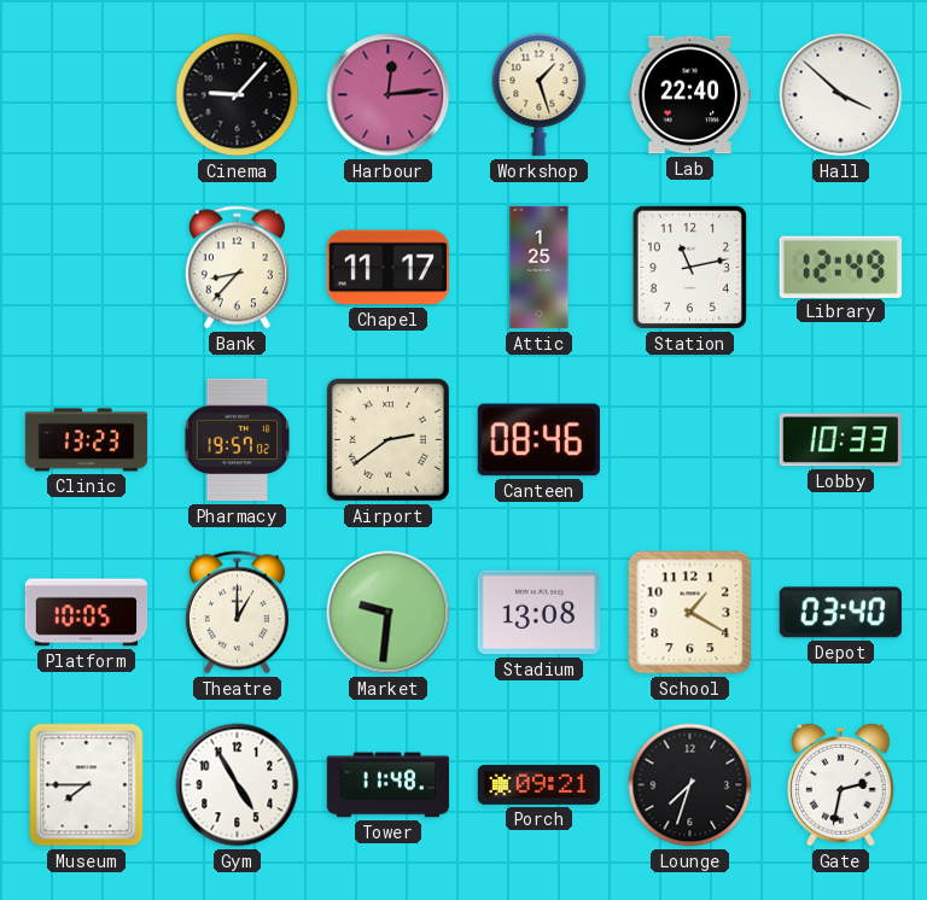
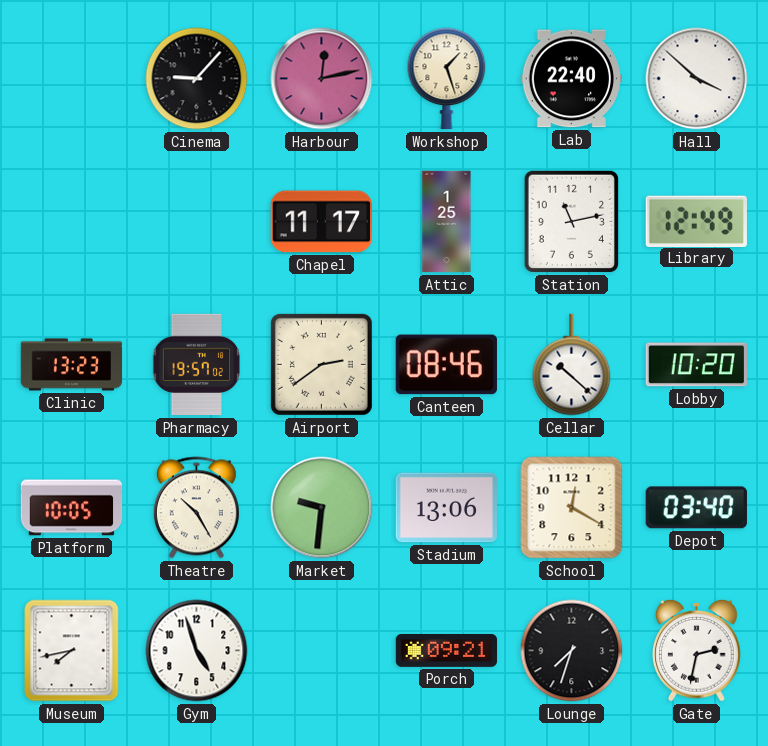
Harbour: 12:14 -> 12:13 (322, 79)
Bank: 8:37 -> none (237, 268)
Cellar: none -> 10:22 (572, 365)
Lobby: 10:33 -> 10:20 (696, 365)
Theatre: 1:00 -> 10:25 (196, 508)
Stadium: 13:08 -> 13:06 (446, 508)
School: 1:20 -> 12:20 (572, 508)
Museum: 7:45 -> 7:43 (72, 651)
Gym: 4:55 -> 4:57 (197, 651)
Tower: 11:48 -> none (389, 785)
